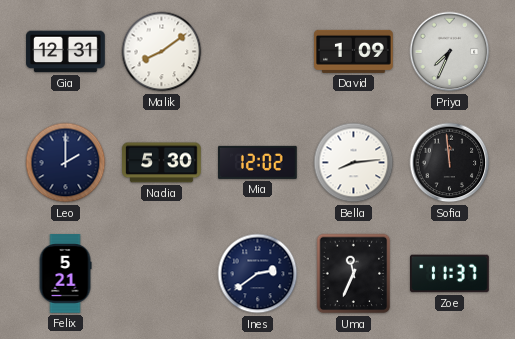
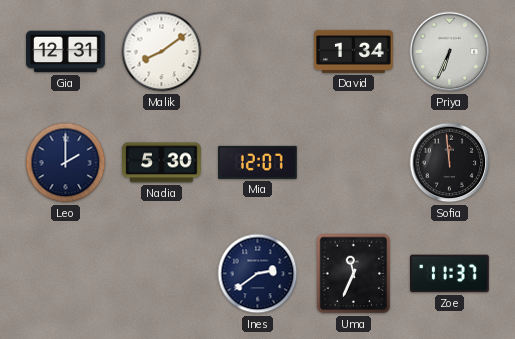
David: 1:09 -> 1:34 (354, 51)
Priya: 7:34 -> 6:34 (450, 52)
Mia: 12:02 -> 12:07 (258, 162)
Bella: 8:14 -> none (354, 163)
Felix: 5:21 -> none (65, 274)
